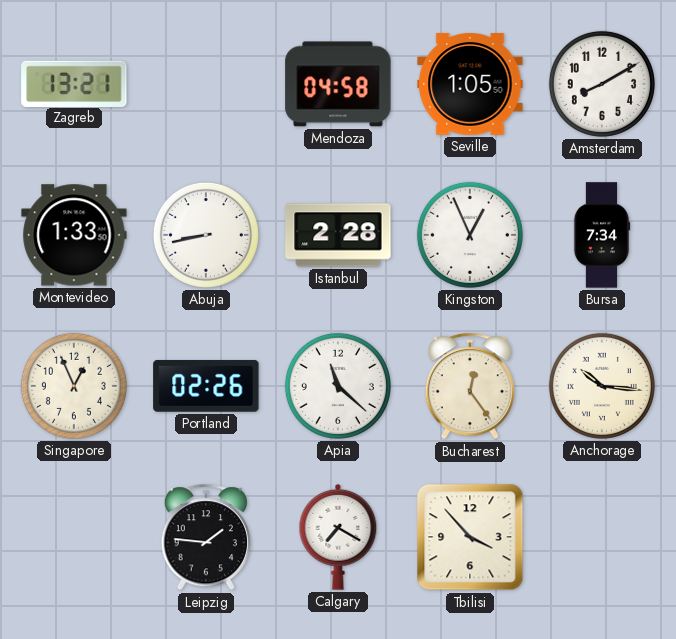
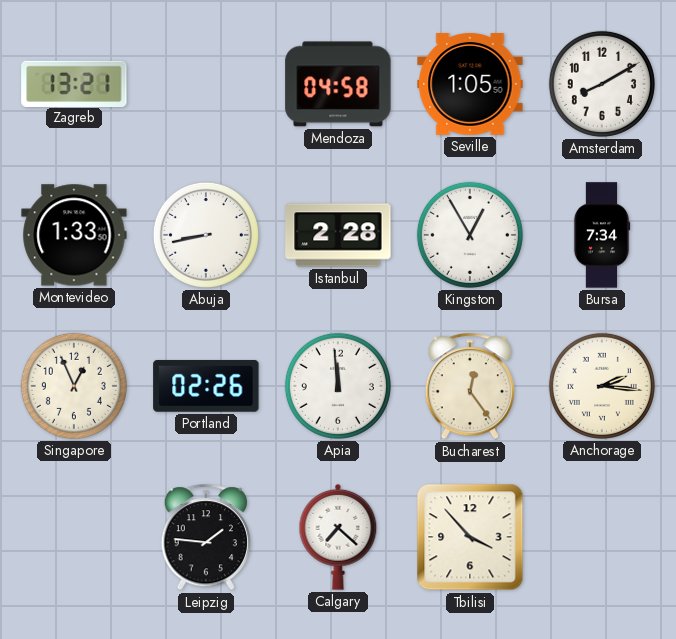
Kingston: 12:56 -> 12:55 (470, 235)
Apia: 11:22 -> 11:59 (338, 386)
Anchorage: 10:16 -> 2:16 (602, 386)
Calgary: 7:20 -> 7:22 (338, 537)
